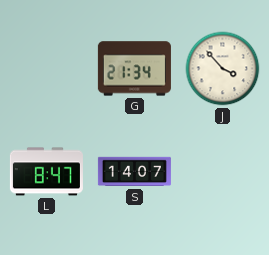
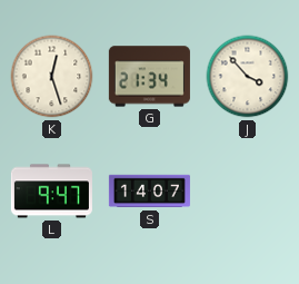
K: none -> 12:27 (52, 77)
L: 8:47 -> 9:47 (51, 192)
